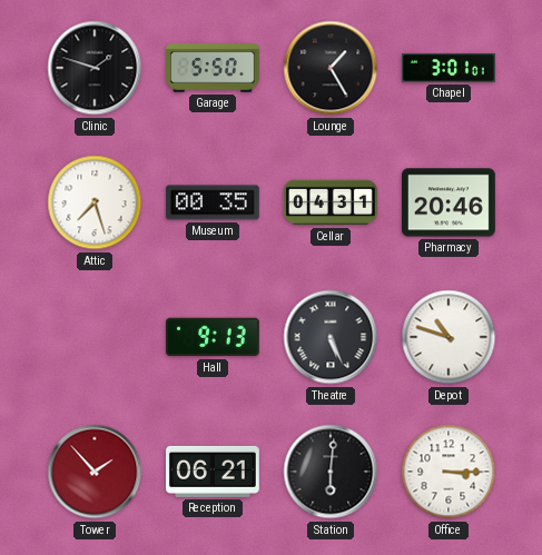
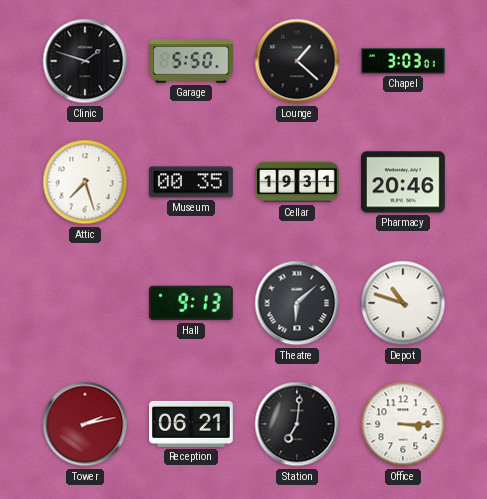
Lounge: 1:25 -> 1:22 (297, 61)
Chapel: 3:01 -> 3:03 (403, 61)
Cellar: 04:31 -> 19:31 (298, 182)
Theatre: 5:26 -> 6:08 (297, 303)
Tower: 1:53 -> 2:13 (85, 424)
Station: 6:01 -> 7:01 (297, 424)
